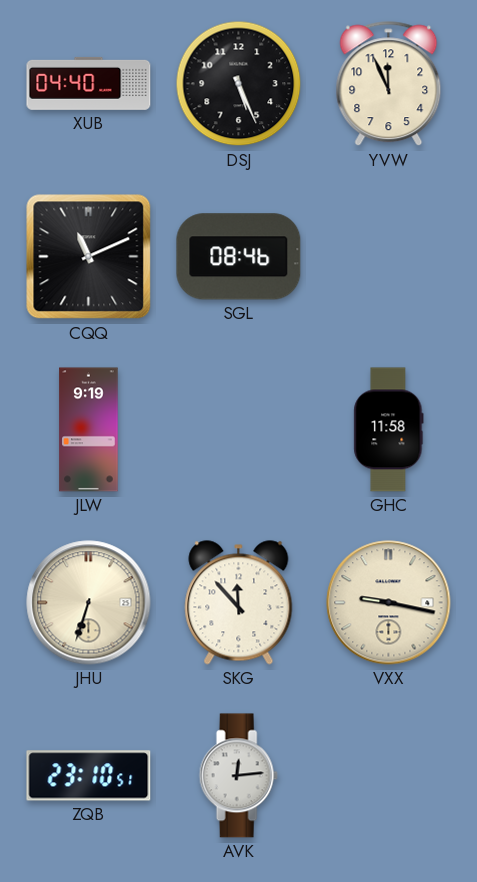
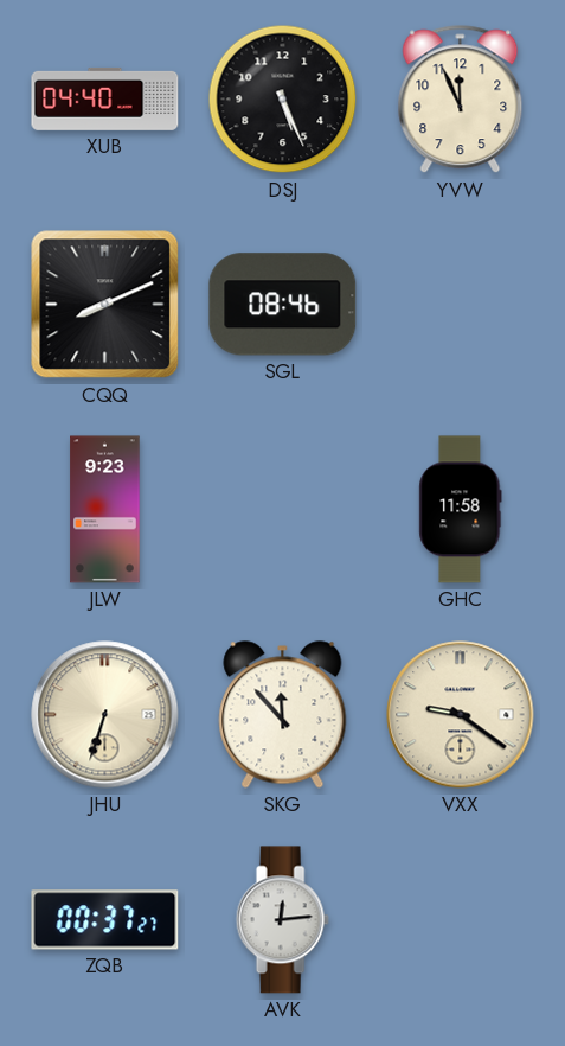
CQQ: 11:11 -> 8:11 (105, 305)
JLW: 9:19 -> 9:23 (105, 510)
VXX: 9:17 -> 9:21 (461, 715)
ZQB: 23:10 -> 00:37 (105, 920)
